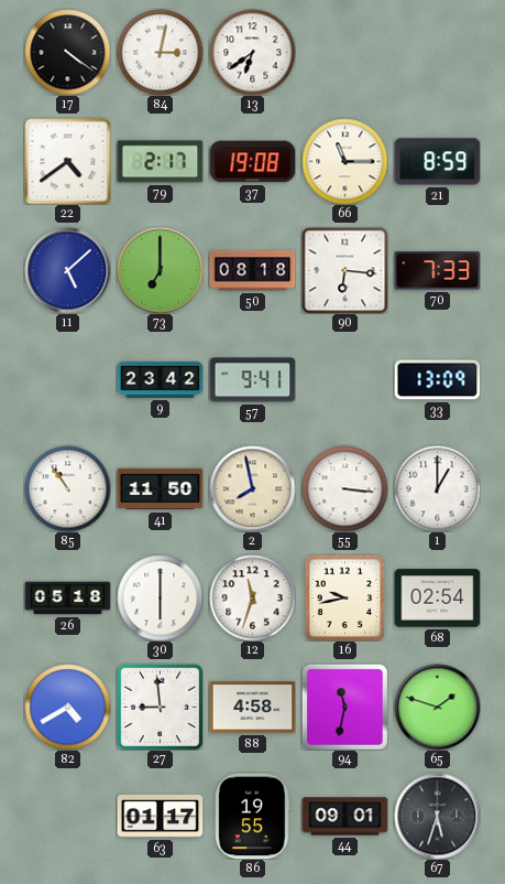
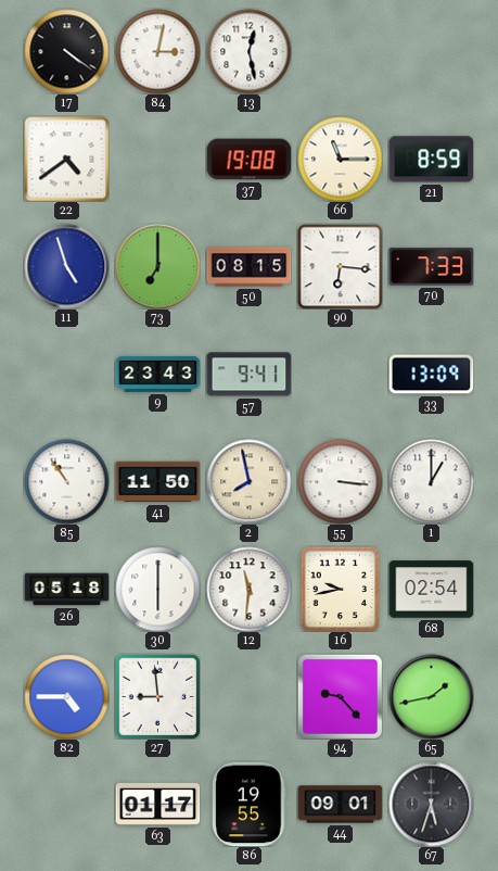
13: 6:39 -> 12:28 (248, 51)
79: 2:17 -> none (160, 162)
11: 5:08 -> 4:57 (66, 266)
50: 08:18 -> 08:15 (248, 267)
9: 23:42 -> 23:43 (157, 374)
12: 11:33 -> 11:31 (248, 589)
82: 4:40 -> 4:45 (66, 696)
88: 4:58 -> none (252, 708)
94: 11:32 -> 9:23 (340, 696)
65: 1:48 -> 1:43 (431, 696)
